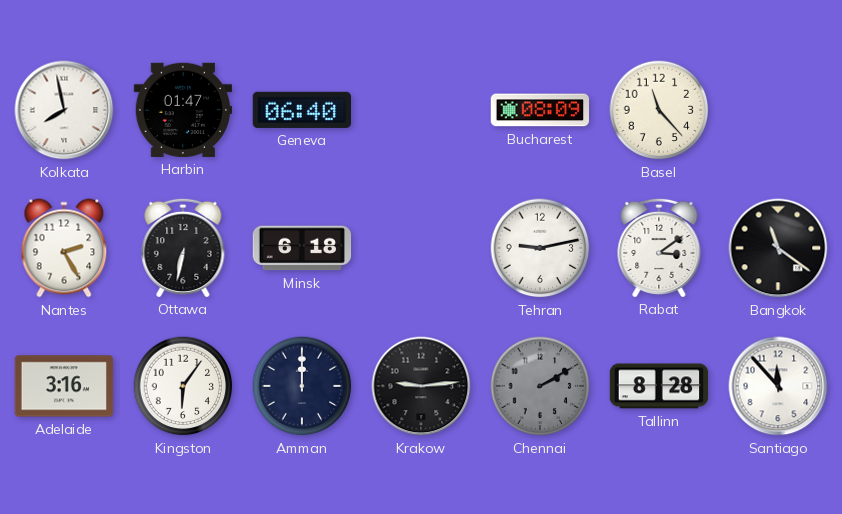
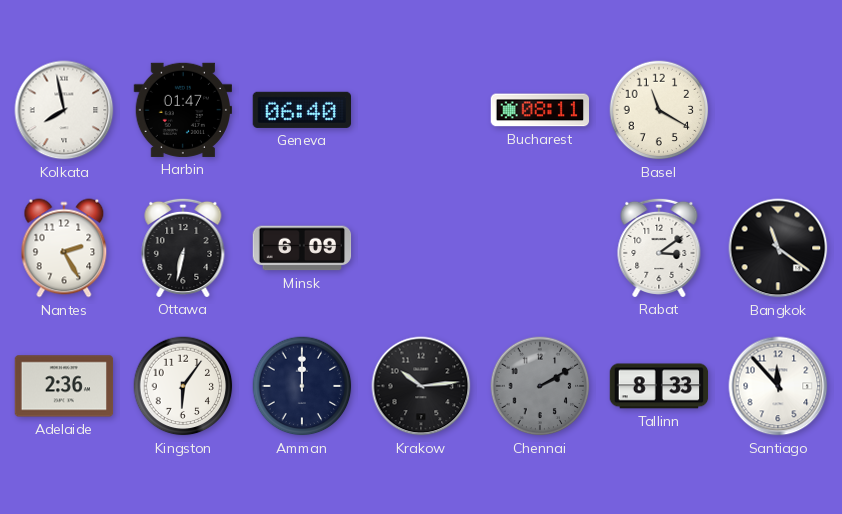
Bucharest: 08:09 -> 08:11 (540, 110)
Basel: 11:23 -> 11:20 (659, 110)
Minsk: 6:18 -> 6:09 (302, 248)
Tehran: 9:13 -> none (540, 248)
Adelaide: 3:16 -> 2:36 (64, 386)
Krakow: 9:14 -> 10:14 (421, 386)
Tallinn: 8:28 -> 8:33 (659, 386)
